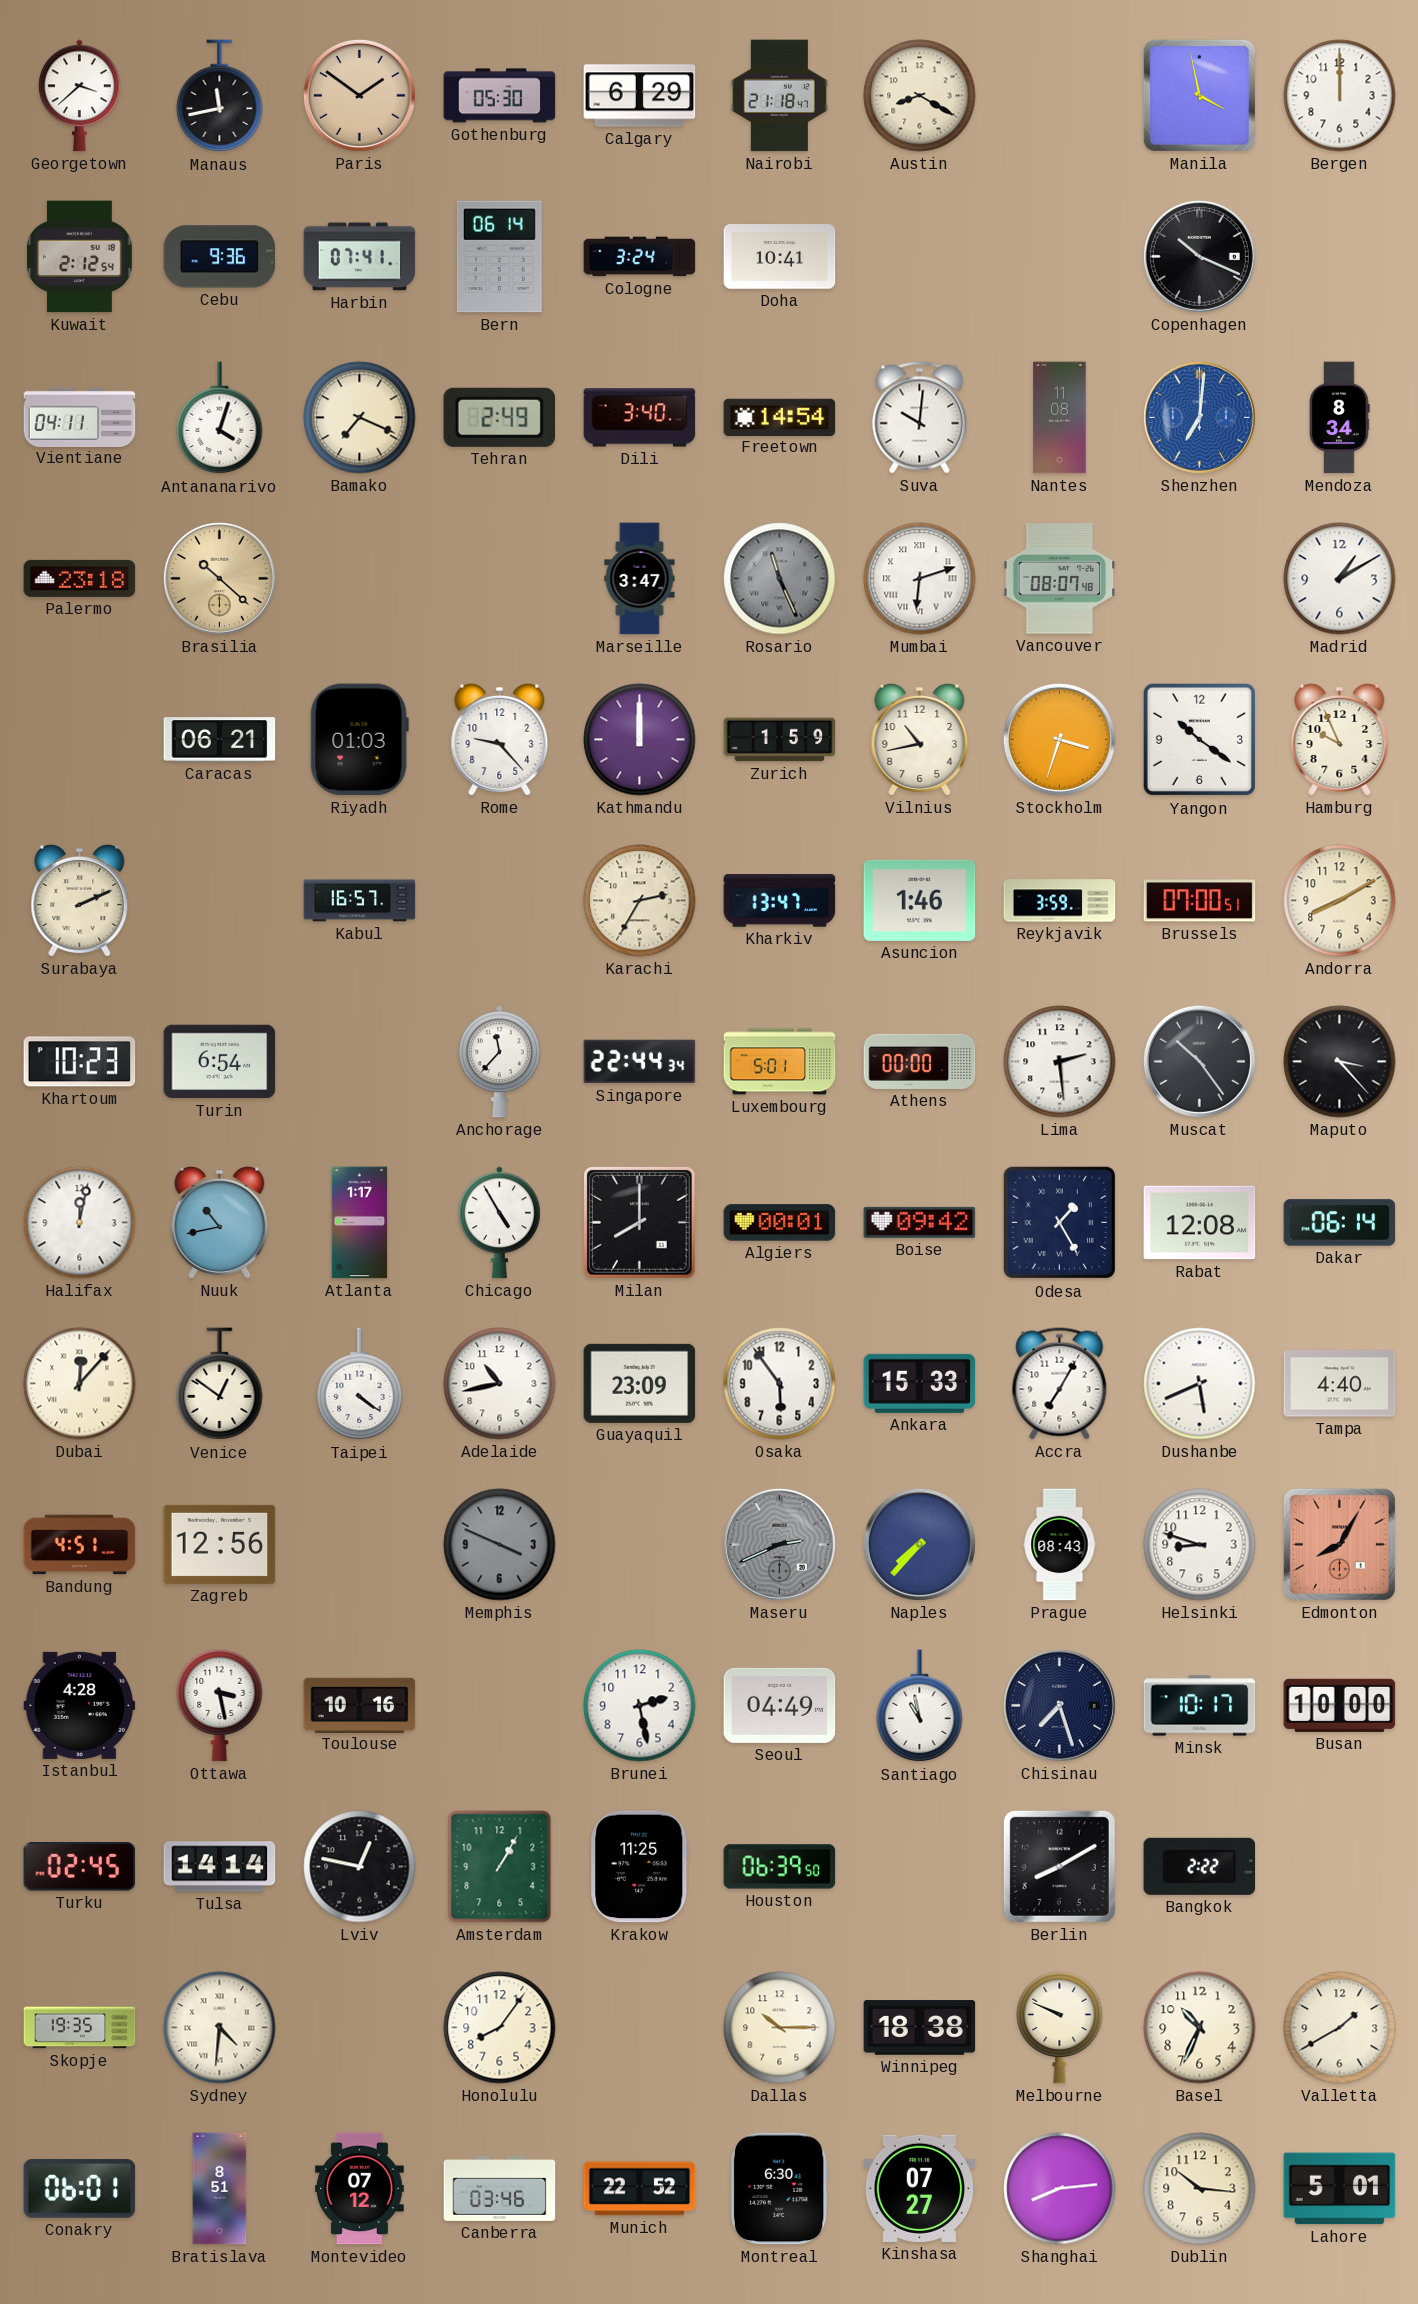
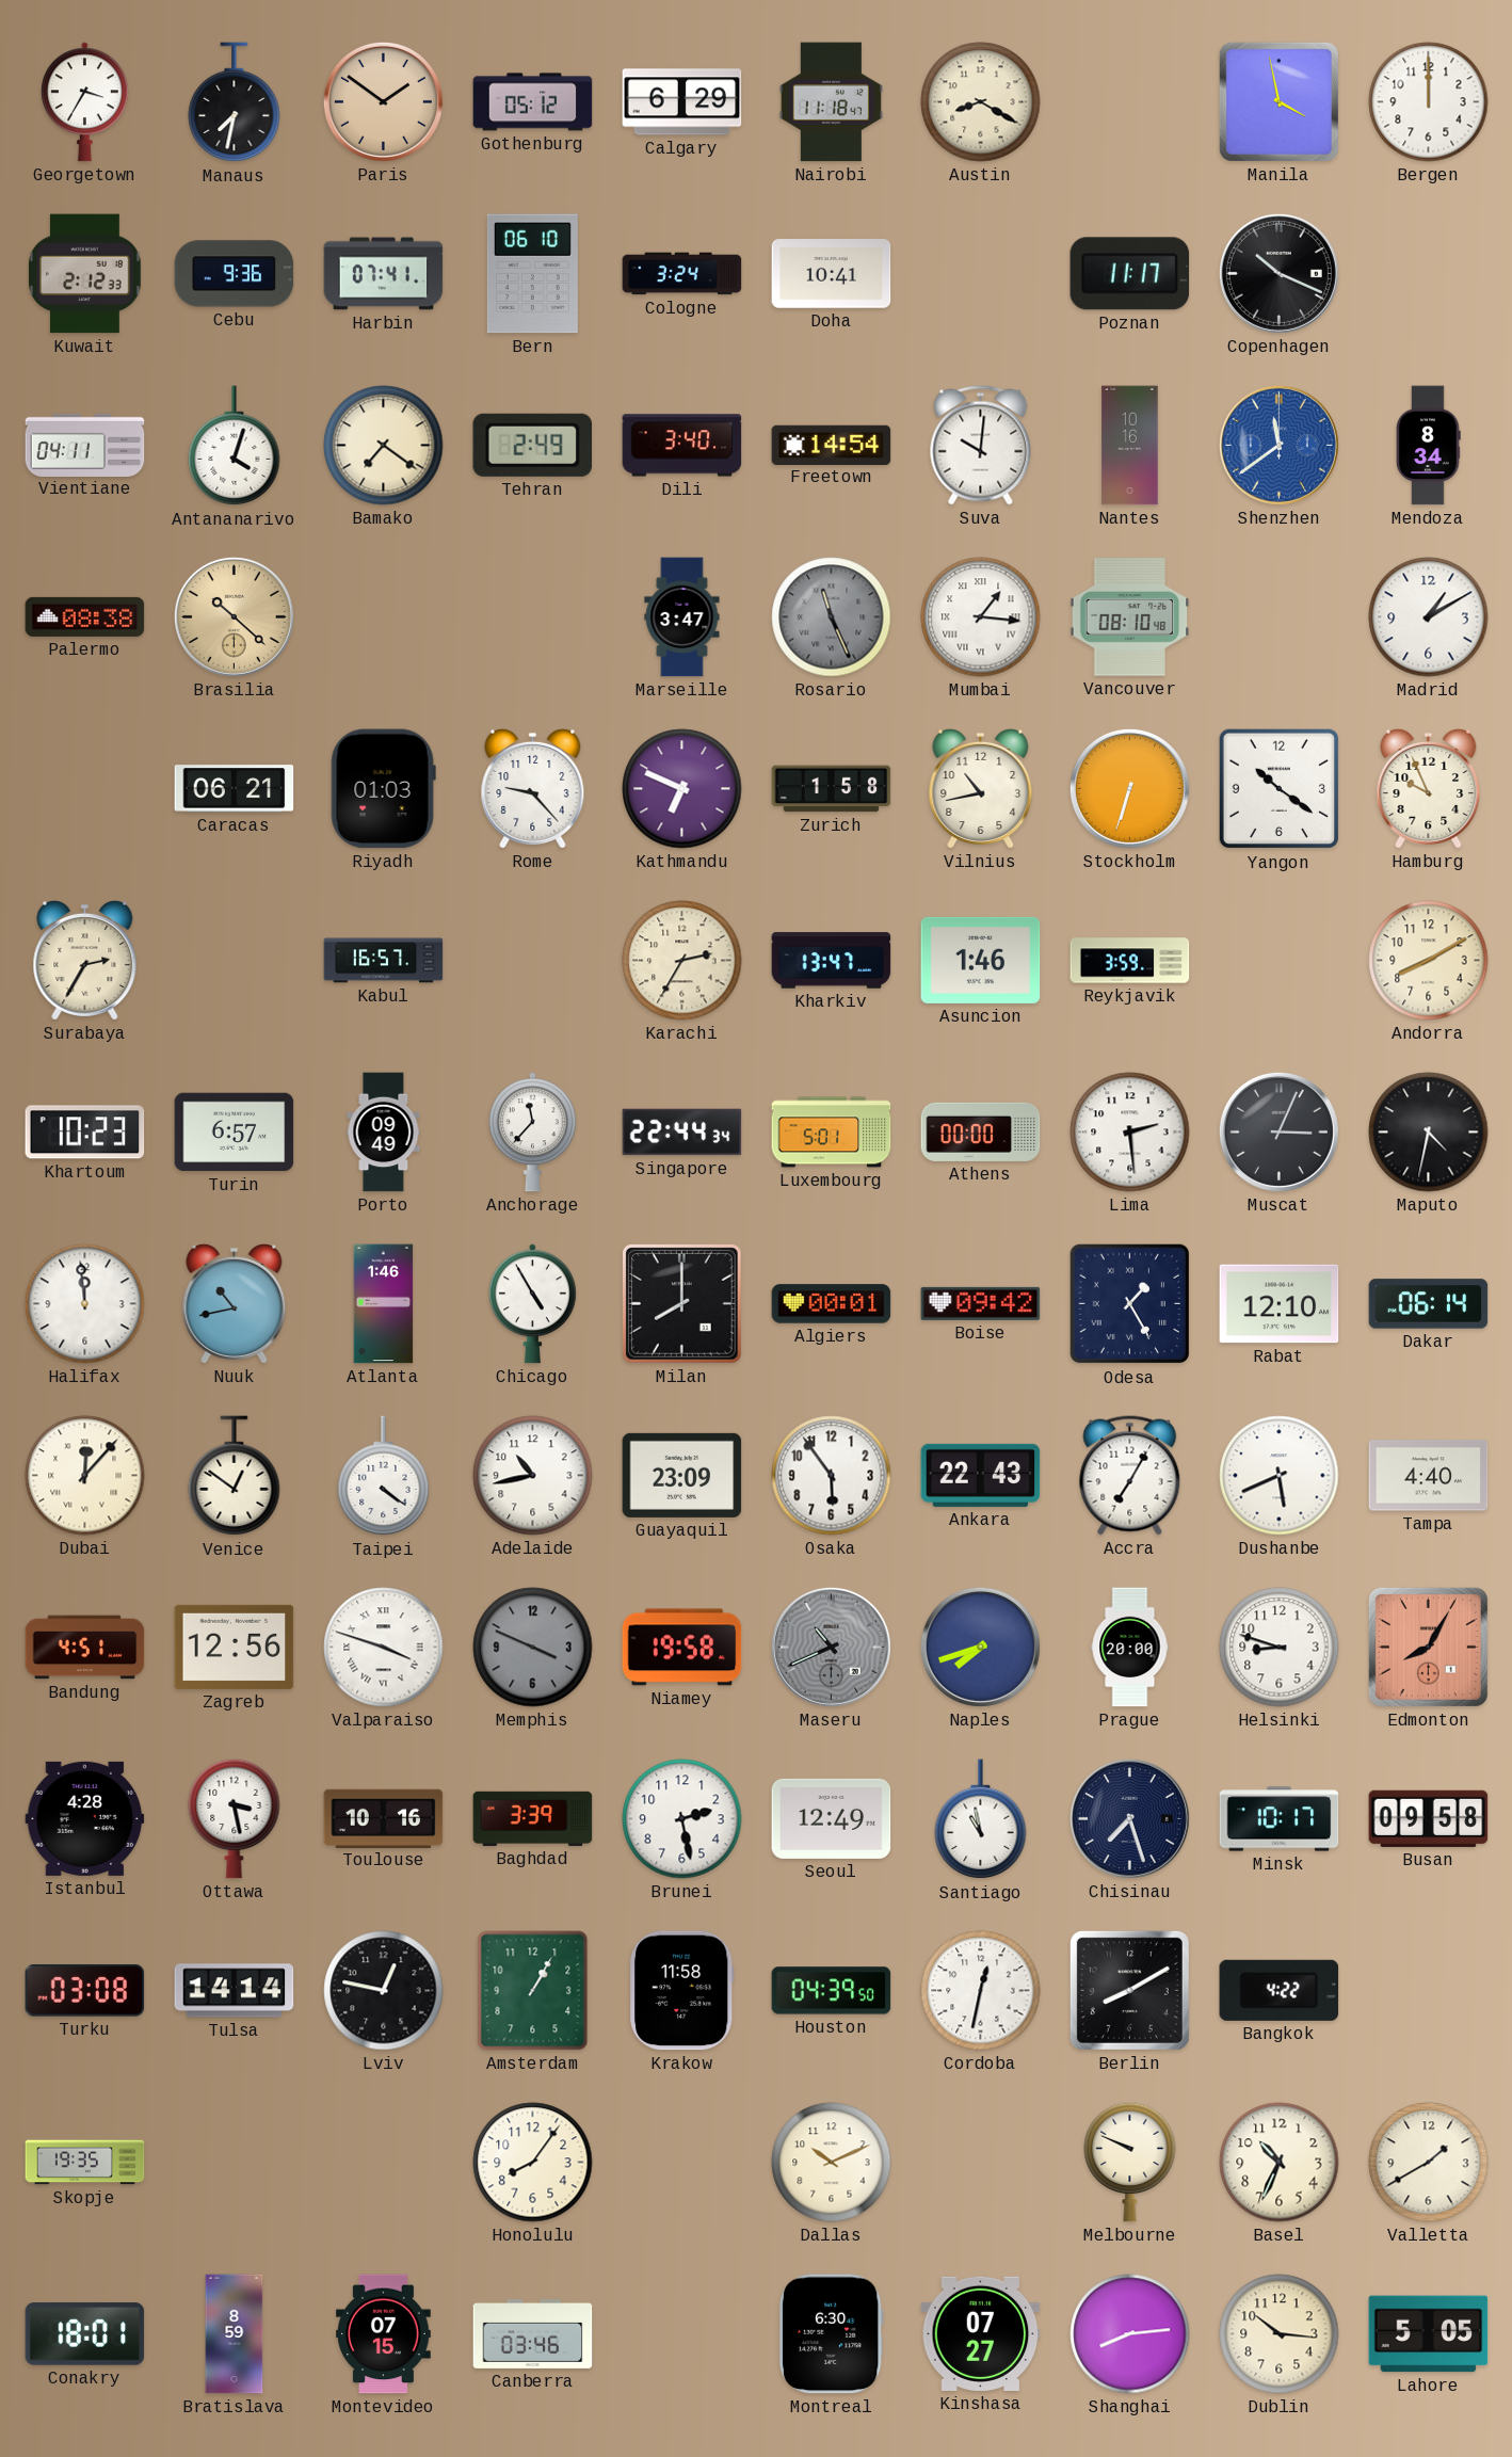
Georgetown: 3:38 -> 3:35 (84, 102)
Manaus: 11:43 -> 7:32 (235, 102)
Gothenburg: 05:30 -> 05:12 (533, 102)
Nairobi: 21:18 -> 11:18 (831, 102)
Kuwait: 2:12:54 -> 2:12:33 (85, 274)
Bern: 06:14 -> 06:10 (532, 274)
Poznan: none -> 11:17 (1130, 274)
Bamako: 7:19 -> 7:21 (384, 446)
Nantes: 11:08 -> 10:16 (1130, 446)
Shenzhen: 7:01 -> 11:39 (1278, 445)
Palermo: 23:18 -> 08:38 (85, 616)
Mumbai: 6:12 -> 1:16 (981, 617)
Vancouver: 08:07 -> 08:10 (1130, 617)
Kathmandu: 12:00 -> 6:49 (682, 789)
Zurich: 1:59 -> 1:58 (832, 789)
Stockholm: 3:33 -> 6:33 (1129, 788)
Surabaya: 2:11 -> 2:35 (85, 960)
Brussels: 07:00 -> none (1200, 901)
Turin: 6:54 -> 6:57 (235, 1133)
Porto: none -> 09:49 (384, 1133)
Muscat: 10:24 -> 3:04 (1278, 1131)
Maputo: 3:23 -> 4:32 (1429, 1133)
Halifax: 12:02 -> 11:59 (85, 1304)
Atlanta: 1:17 -> 1:46 (384, 1304)
Rabat: 12:08 -> 12:10 (1280, 1304)
Ankara: 15:33 -> 22:43 (981, 1475)
Valparaiso: none -> 3:48 (384, 1648)
Niamey: none -> 19:58 (682, 1648)
Maseru: 2:41 -> 10:41 (831, 1647)
Naples: 7:37 -> 7:42 (980, 1647)
Prague: 08:43 -> 20:00 (1130, 1648)
Baghdad: none -> 3:39 (533, 1818)
Seoul: 04:49 -> 12:49 (832, 1818)
Busan: 10:00 -> 09:58 (1429, 1818)
Turku: 02:45 -> 03:08 (85, 1991)
Krakow: 11:25 -> 11:58 (682, 1991)
Houston: 06:39 -> 04:39 (832, 1991)
Cordoba: none -> 12:32 (981, 1991)
Bangkok: 2:22 -> 4:22 (1280, 1990)
Sydney: 4:31 -> none (220, 2028)
Dallas: 10:15 -> 10:11 (832, 2163)
Winnipeg: 18:38 -> none (920, 2028)
Conakry: 06:01 -> 18:01 (85, 2334)
Bratislava: 8:51 -> 8:59 (235, 2334)
Montevideo: 07:12 -> 07:15 (384, 2334)
Munich: 22:52 -> none (640, 2189)
Lahore: 5:01 -> 5:05 (1429, 2334)
